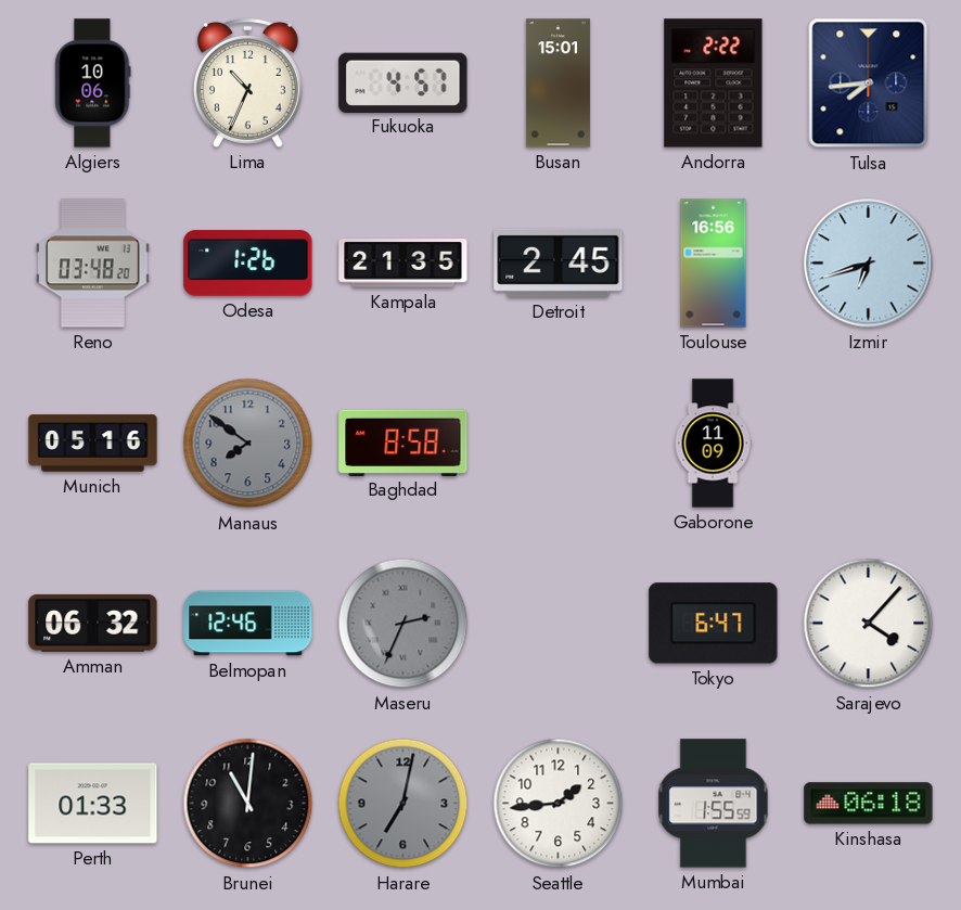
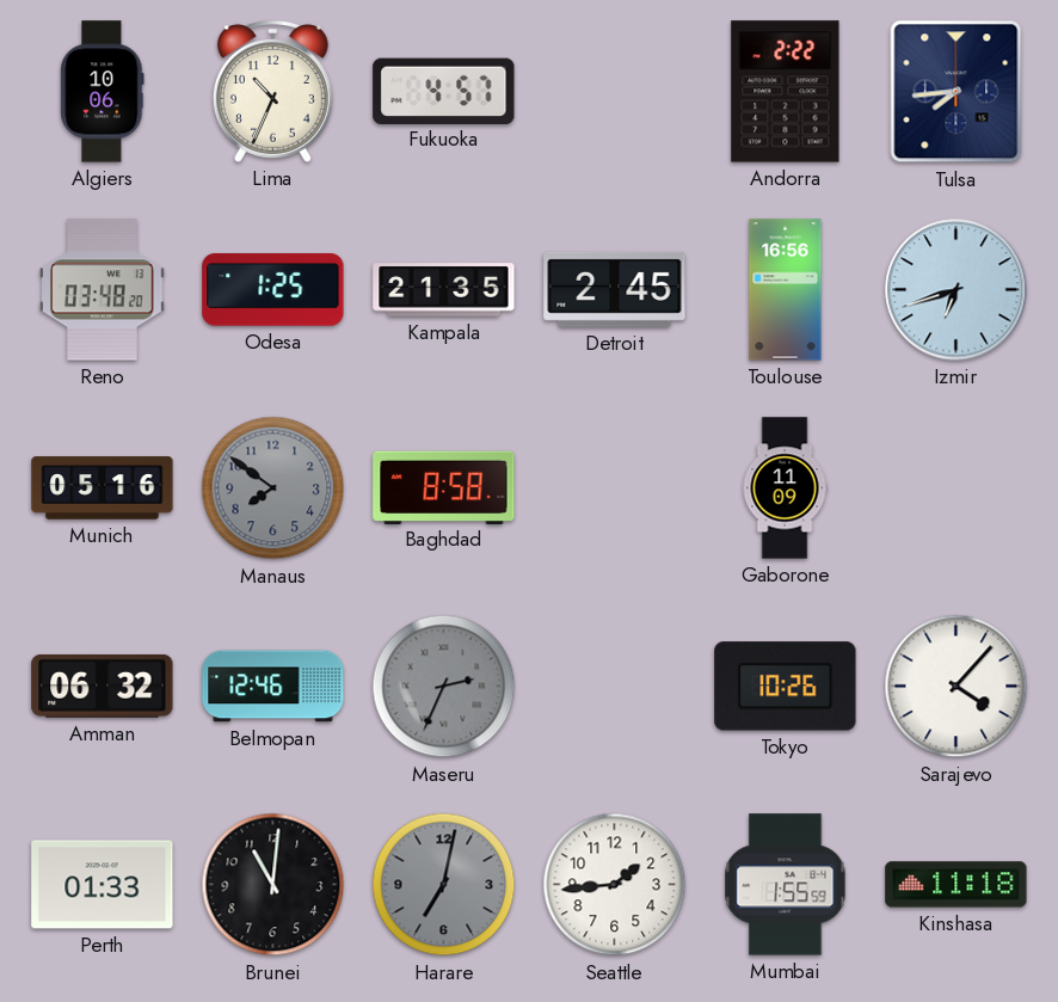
Busan: 15:01 -> none (558, 84)
Odesa: 1:26 -> 1:25 (273, 290)
Tokyo: 6:47 -> 10:26 (786, 687)
Kinshasa: 06:18 -> 11:18 (956, 885)
